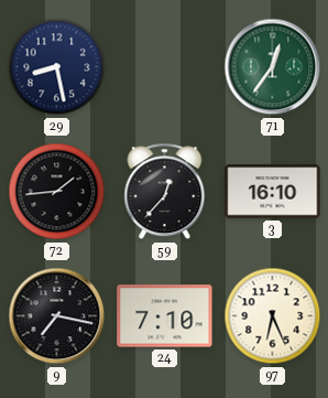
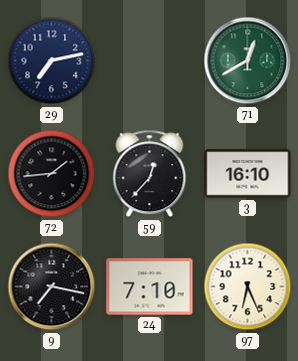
29: 8:28 -> 7:13 (52, 61)
71: 12:36 -> 12:40 (248, 61)
